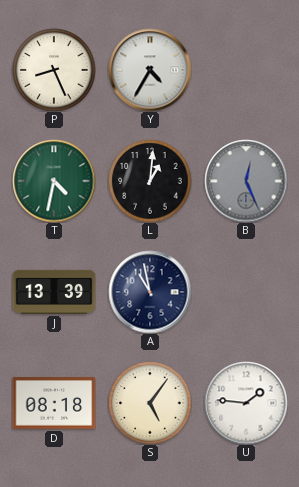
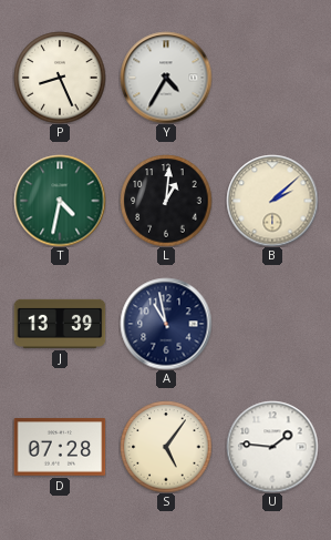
B: 12:26 -> 2:08 (272, 201)
B dial: grey -> cream (272, 201)
D: 08:18 -> 07:28 (60, 447)
